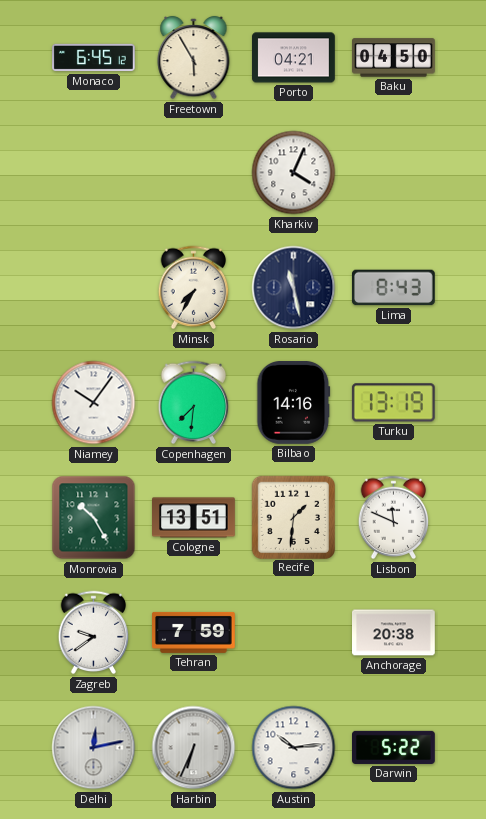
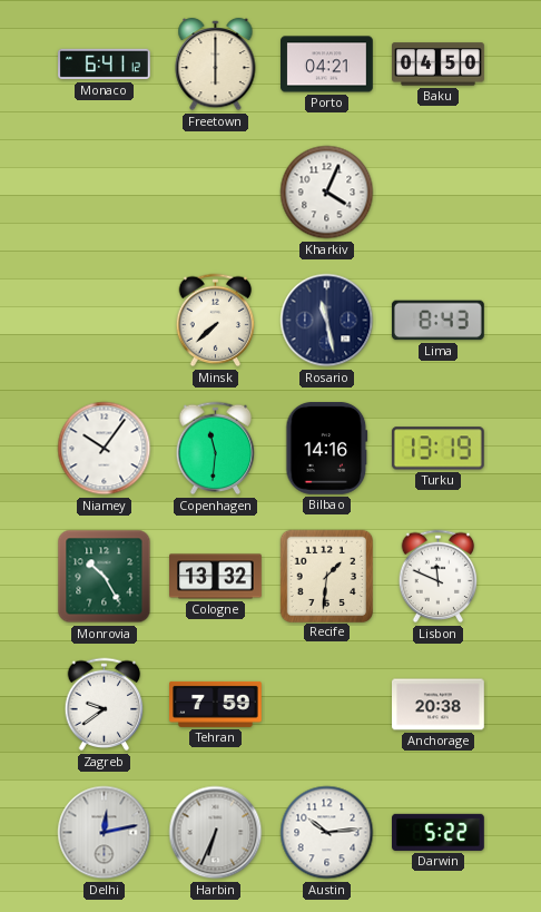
Monaco: 6:45 -> 6:41 (105, 65)
Freetown: 5:55 -> 6:00 (216, 65)
Minsk: 7:35 -> 7:38 (216, 321)
Copenhagen: 7:31 -> 11:31 (216, 449)
Cologne: 13:51 -> 13:32 (216, 577)
